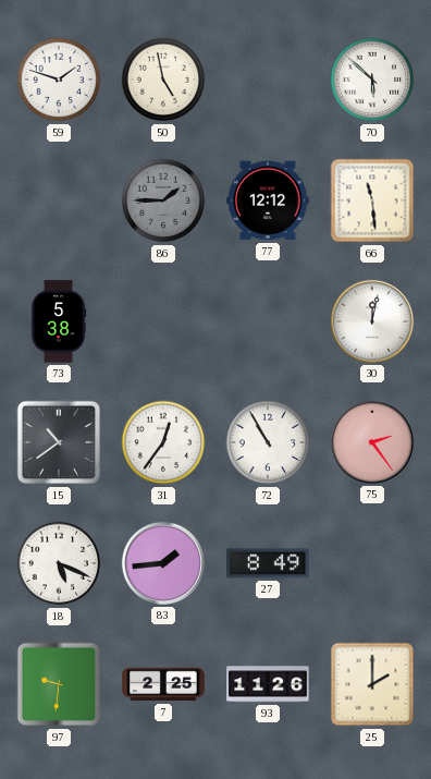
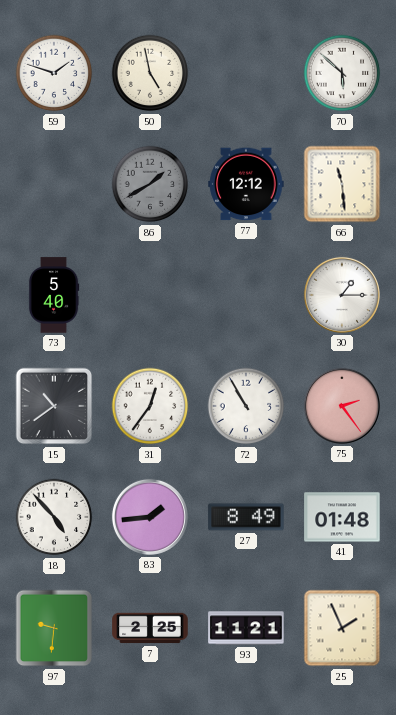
86: 1:45 -> 1:40 (150, 184)
73: 5:38 -> 5:40 (54, 295)
30: 12:02 -> 1:15 (342, 295)
18: 5:19 -> 4:53 (54, 517)
41: none -> 01:48 (342, 517)
93: 11:26 -> 11:21 (246, 628)
25: 2:00 -> 1:56 (342, 628)
